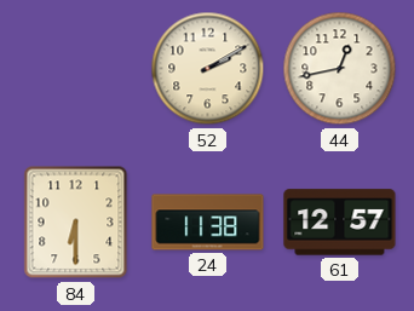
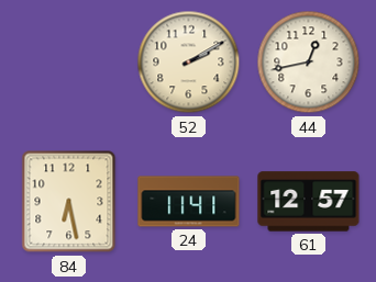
84: 6:30 -> 6:28 (69, 202)
24: 11:38 -> 11:41 (189, 202)
